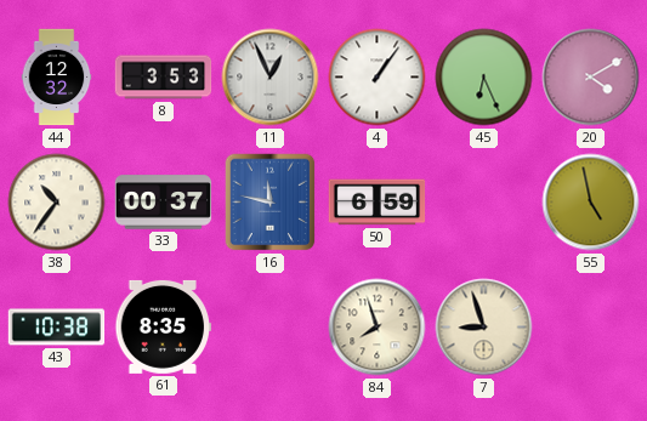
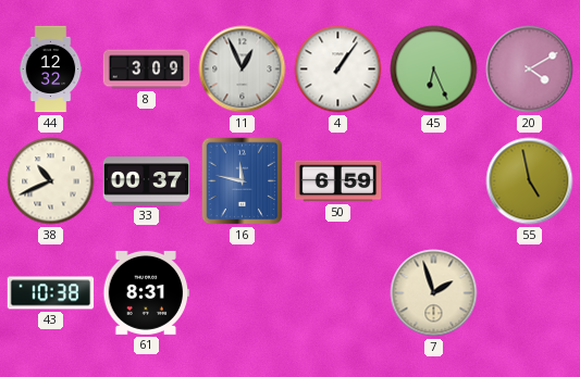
8: 3:53 -> 3:09 (147, 70)
38: 10:36 -> 10:41 (51, 181)
61: 8:35 -> 8:31 (147, 292)
84: 7:57 -> none (378, 328)
7: 8:57 -> 1:57 (434, 293)
